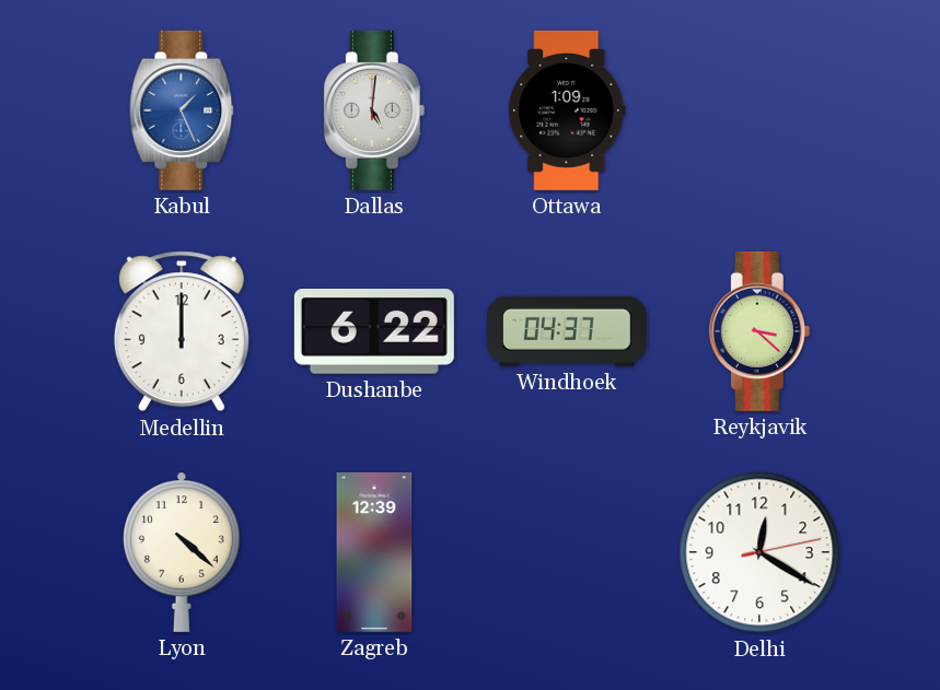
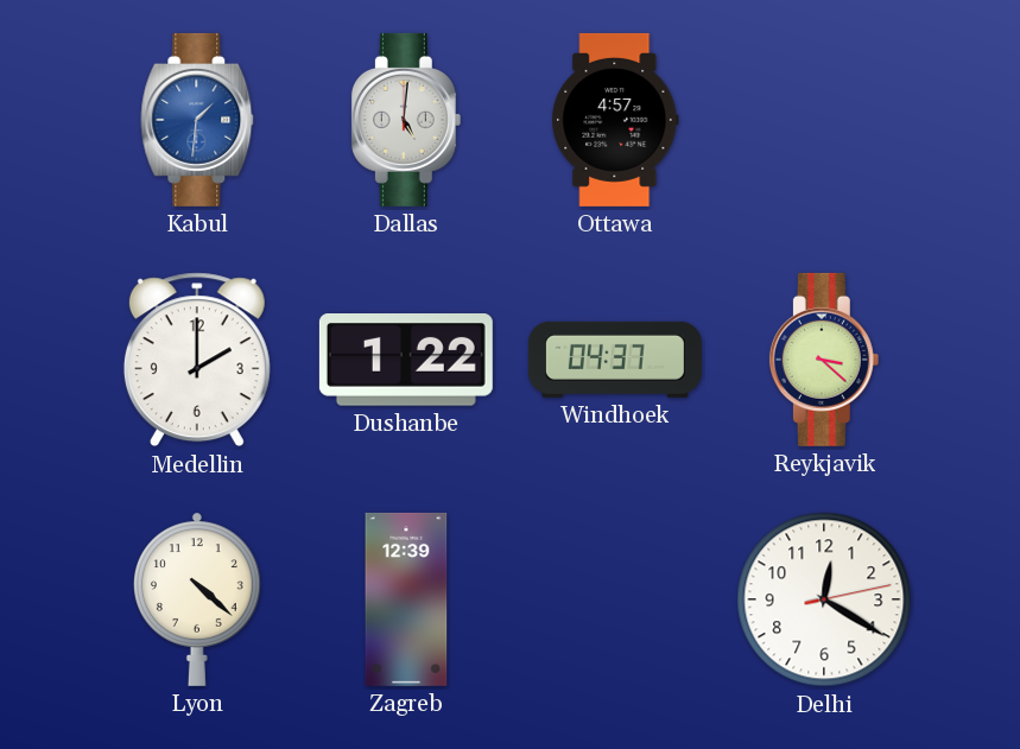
Kabul: 1:26 -> 1:31 (197, 120)
Ottawa: 1:09 -> 4:57 (615, 120)
Medellin: 12:00 -> 2:00 (197, 360)
Dushanbe: 6:22 -> 1:22 (406, 361)
